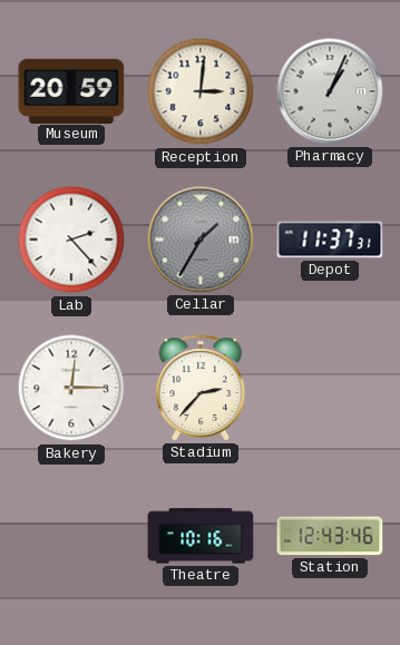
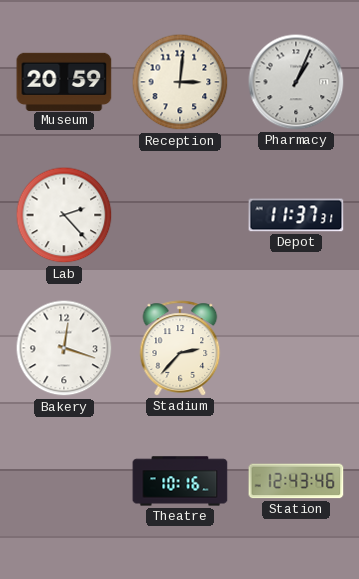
Cellar: 1:35 -> none (201, 240)
Bakery: 12:15 -> 12:18 (64, 348)
